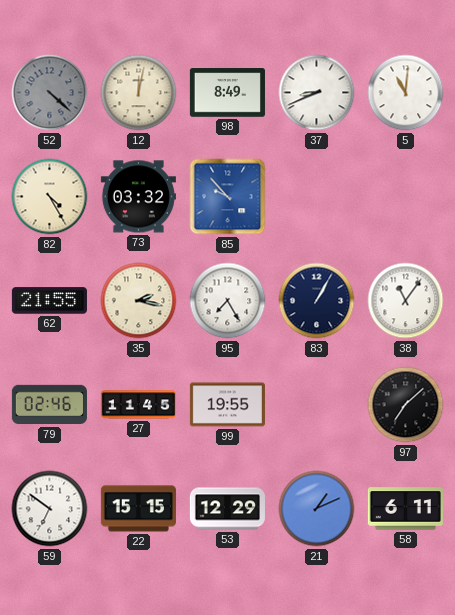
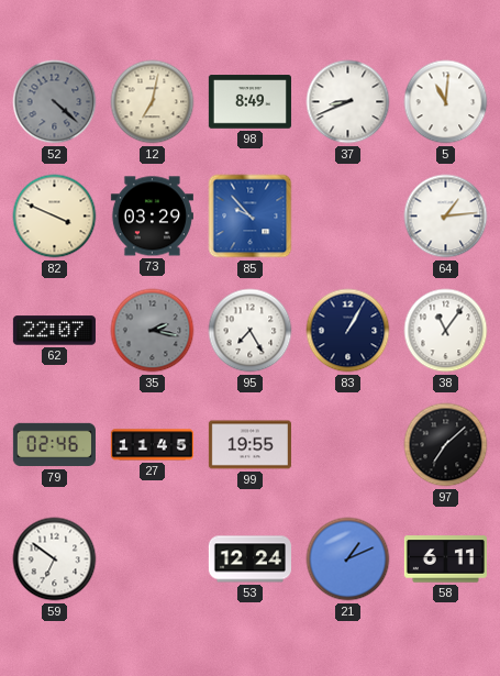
12: 12:02 -> 7:02 (153, 102)
82: 4:25 -> 3:49 (55, 217)
73: 03:32 -> 03:29 (152, 217)
64: none -> 1:14 (446, 217)
62: 21:55 -> 22:07 (54, 331)
35 dial: cream -> grey (153, 331)
22: 15:15 -> none (138, 509)
53: 12:29 -> 12:24 (249, 559)
